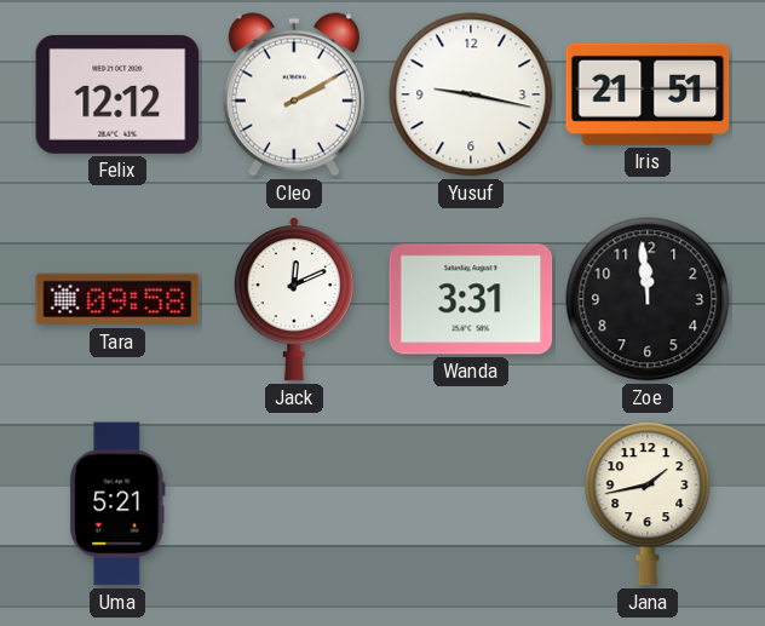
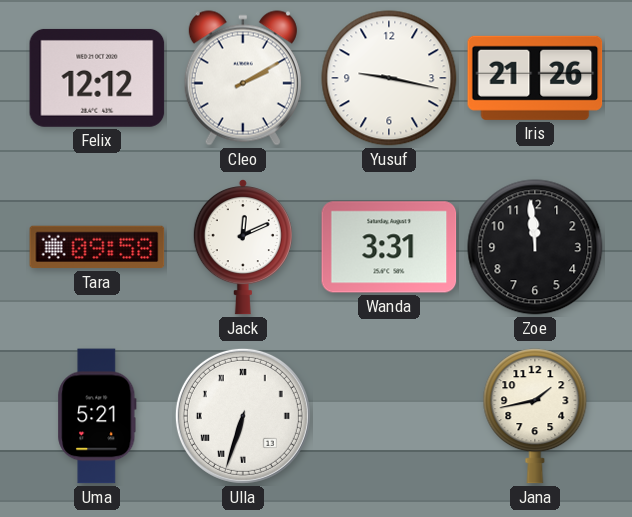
Iris: 21:51 -> 21:26 (535, 78)
Ulla: none -> 6:33 (243, 416)
